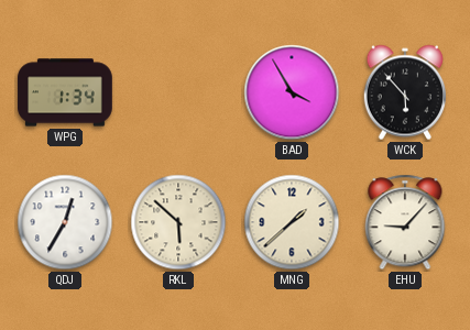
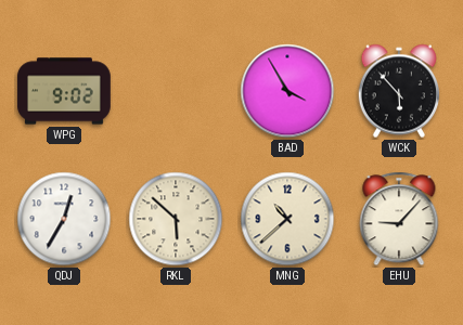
WPG: 1:34 -> 9:02 (64, 91)
MNG: 1:38 -> 10:38 (287, 219)
